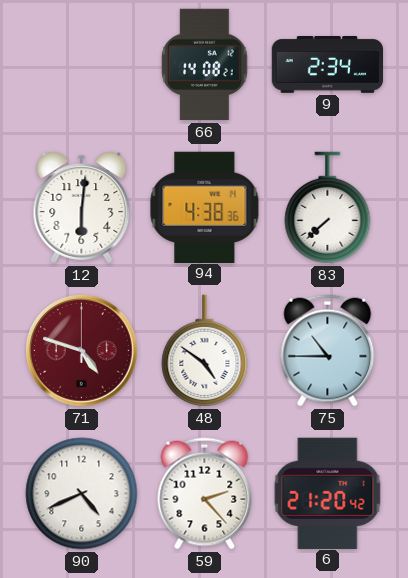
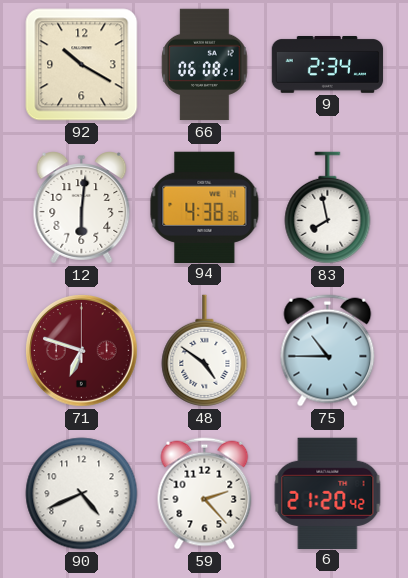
92: none -> 10:20 (82, 65)
66: 14:08 -> 06:08 (205, 65)
83: 7:38 -> 7:58 (328, 208)
71: 4:48 -> 6:48 (82, 351)
